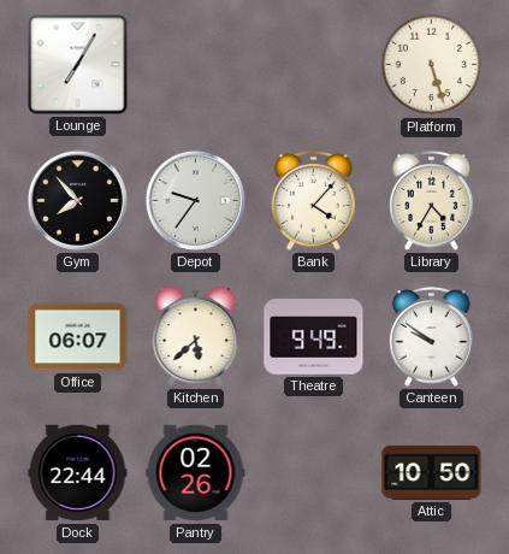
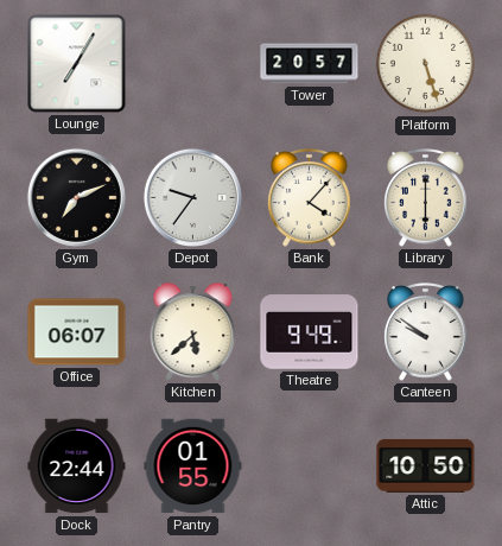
Tower: none -> 20:57 (310, 64)
Gym: 7:53 -> 7:11 (76, 197)
Library: 4:35 -> 6:00 (426, 198)
Pantry: 02:26 -> 01:55 (193, 466)
